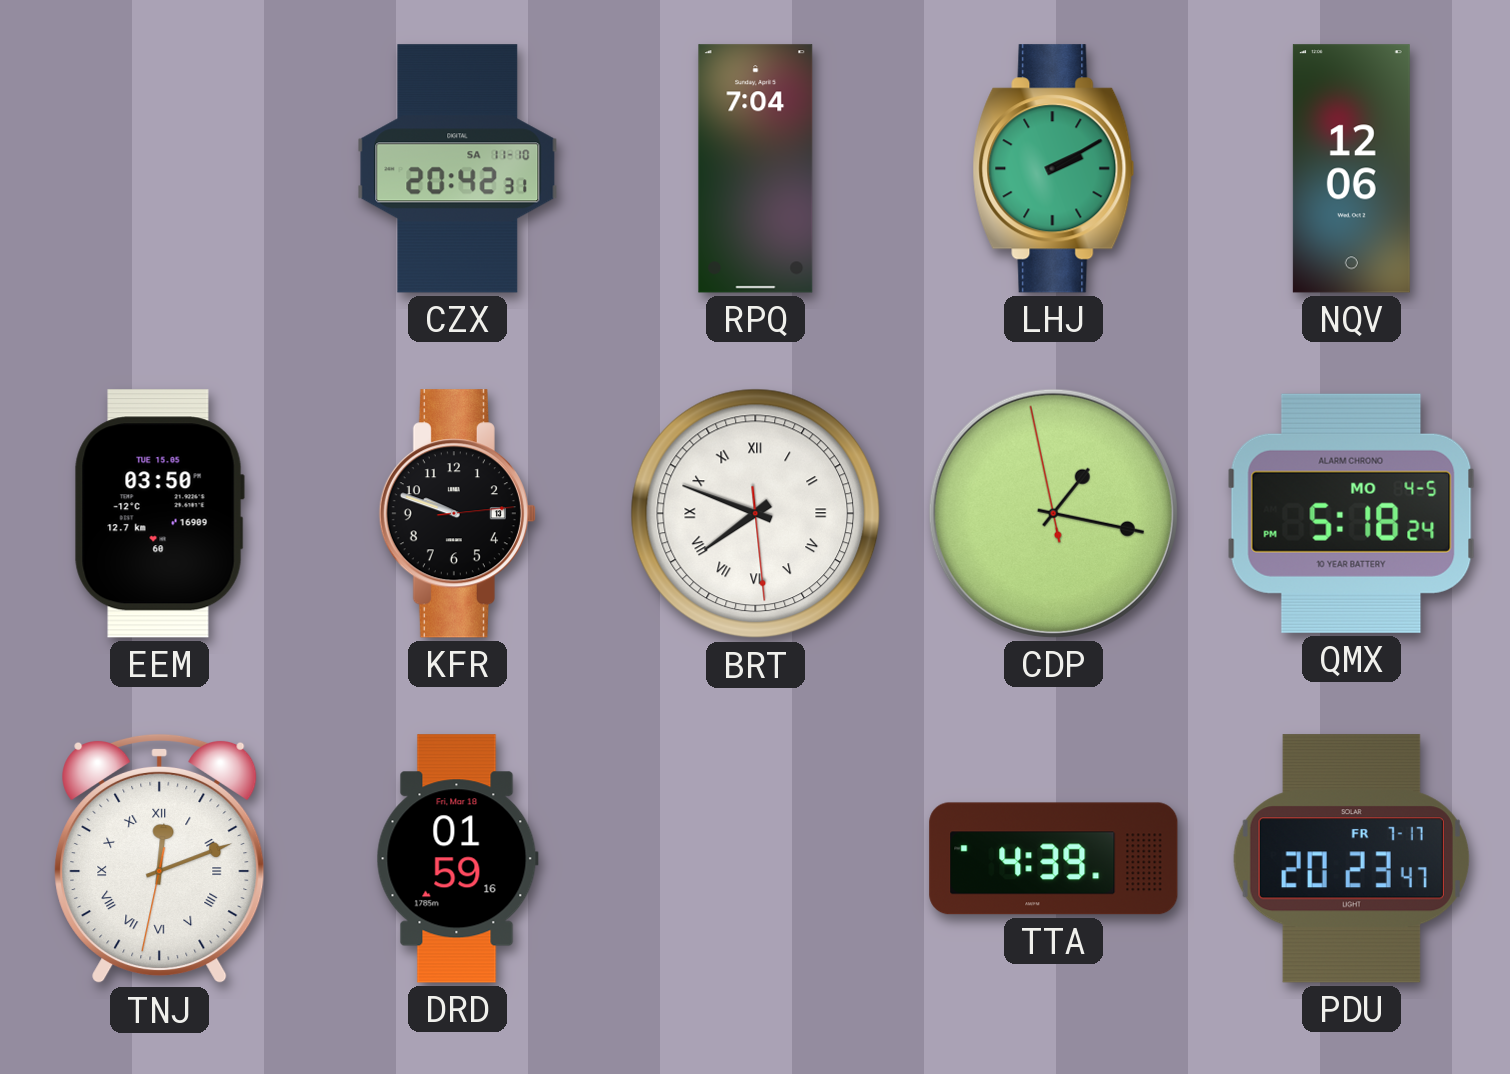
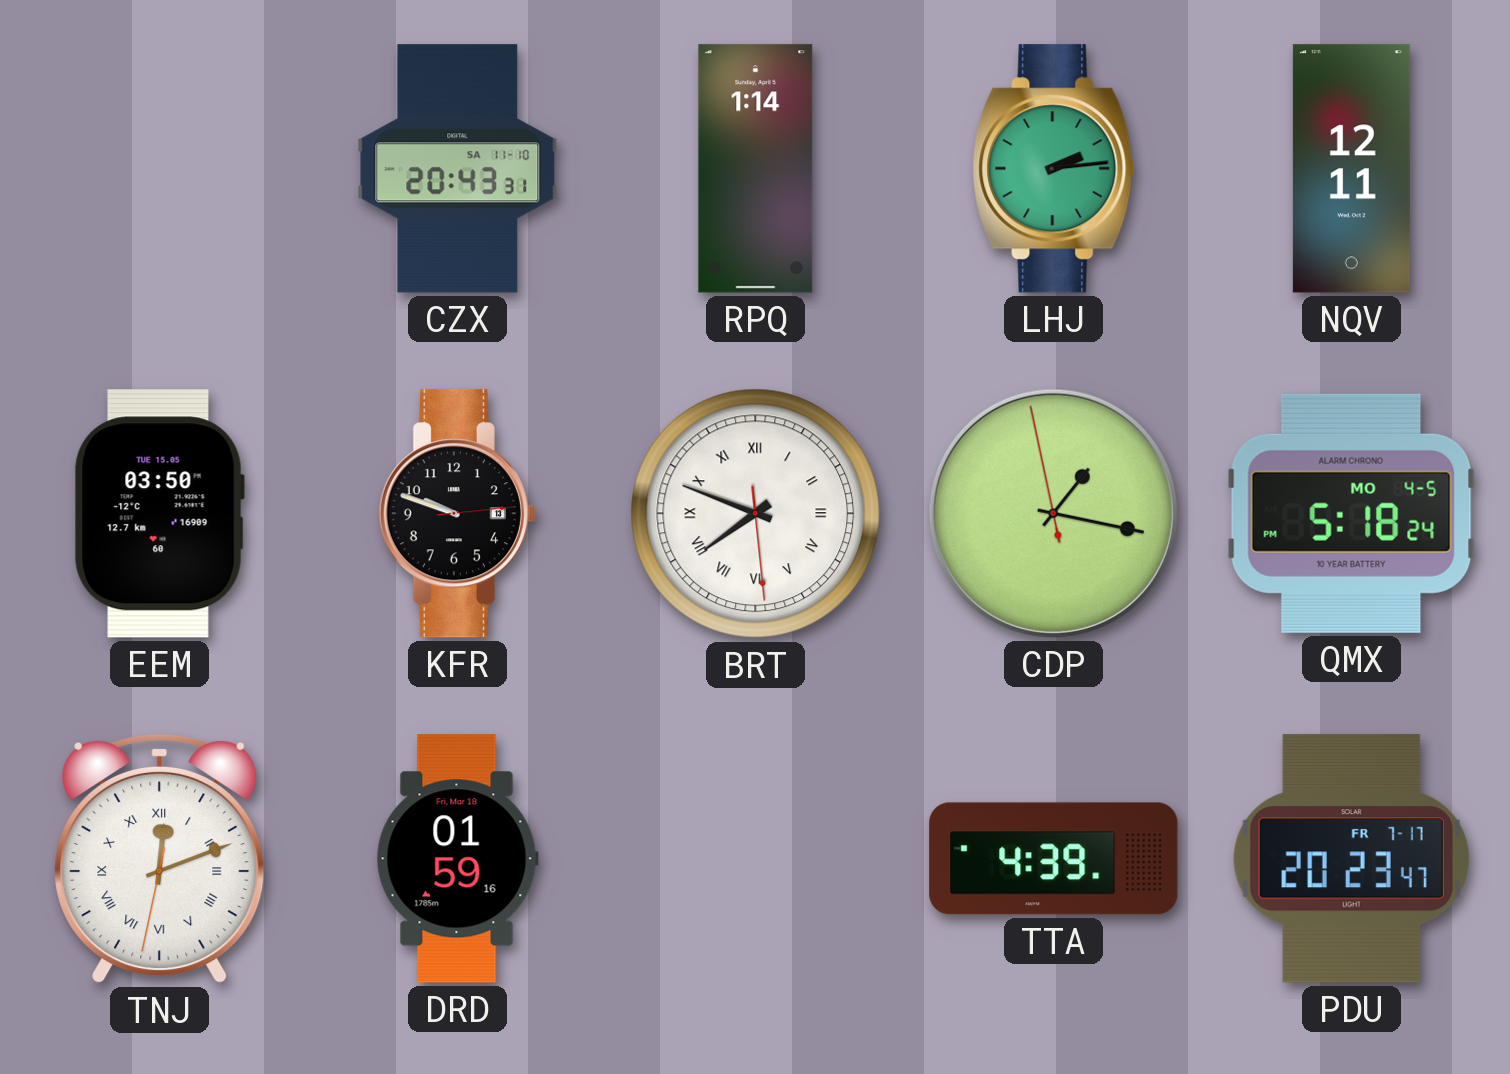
CZX: 20:42 -> 20:43 (458, 169)
RPQ: 7:04 -> 1:14 (756, 169)
LHJ: 2:10 -> 2:14 (1054, 169)
NQV: 12:06 -> 12:11 (1351, 169)
